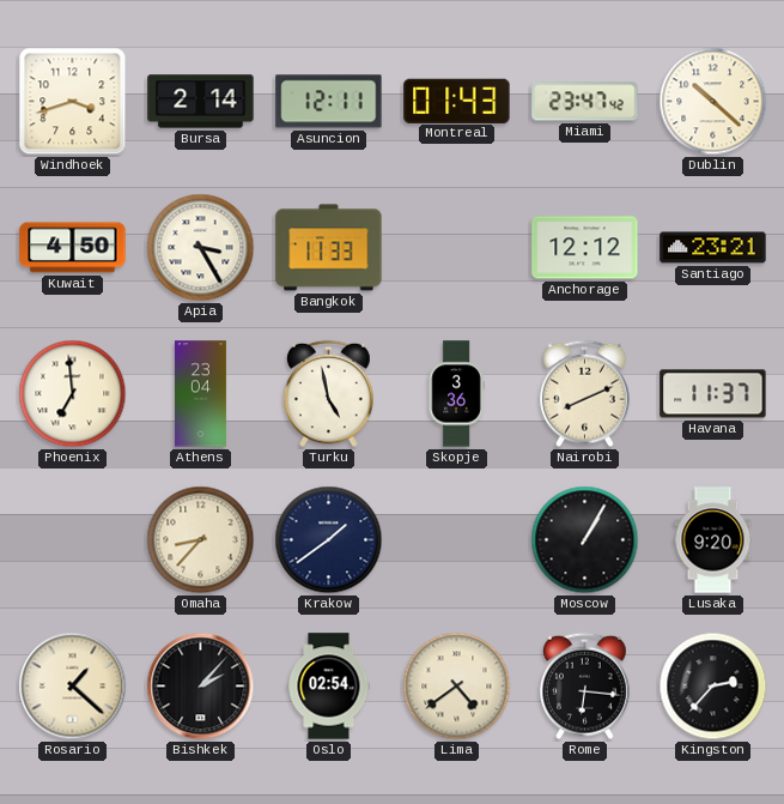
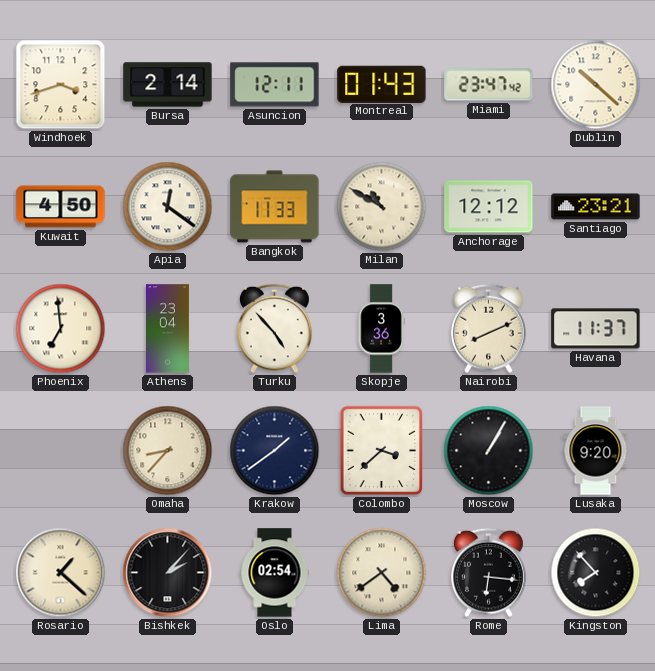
Apia: 3:25 -> 12:21 (168, 207)
Milan: none -> 10:50 (382, 207)
Turku: 4:58 -> 4:53 (275, 329)
Colombo: none -> 3:38 (382, 451)
Kingston: 2:37 -> 7:53 (596, 573)
